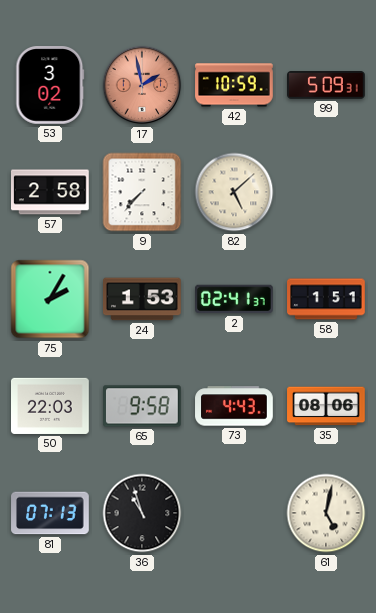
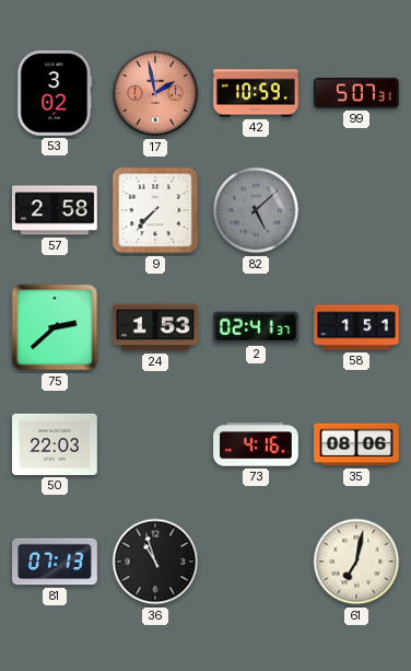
99: 5:09 -> 5:07 (357, 94)
82 dial: cream -> grey (256, 210)
75: 2:05 -> 2:38 (55, 327)
65: 9:58 -> none (143, 406)
73: 4:43 -> 4:16 (256, 444)
61: 5:02 -> 7:02 (356, 562)
